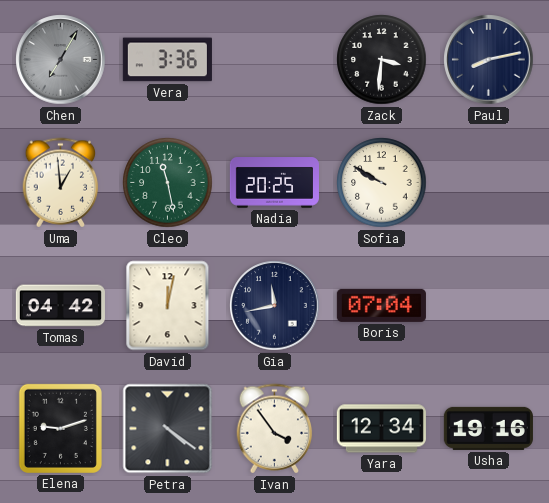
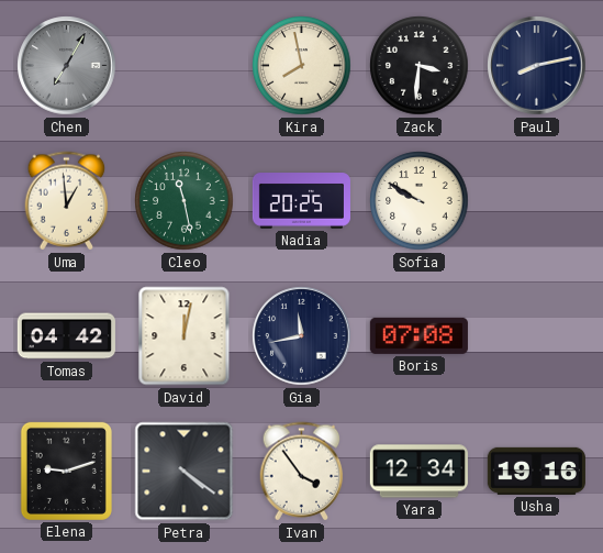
Vera: 3:36 -> none (167, 60)
Kira: none -> 7:58 (302, 66)
Boris: 07:04 -> 07:08 (418, 335)
